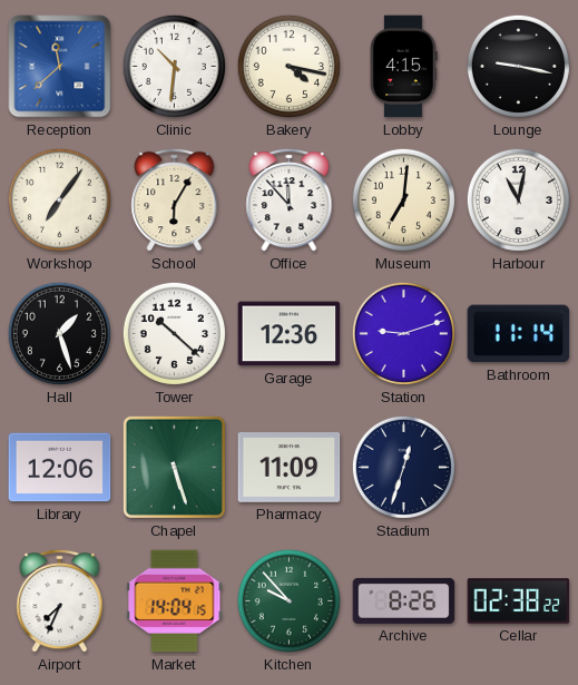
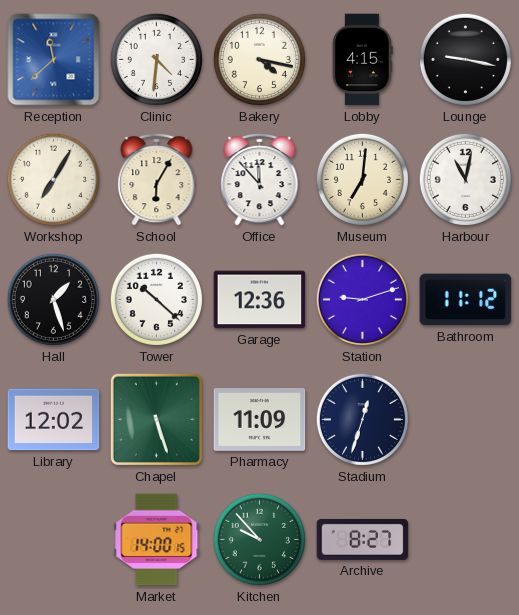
Clinic: 10:31 -> 4:31 (156, 59)
Workshop: 7:06 -> 7:05 (53, 179)
Bathroom: 11:14 -> 11:12 (466, 300)
Library: 12:06 -> 12:02 (54, 420)
Airport: 7:34 -> none (60, 600)
Market: 14:04 -> 14:00 (157, 540)
Archive: 8:26 -> 8:27 (363, 539)
Cellar: 02:38 -> none (519, 601)
